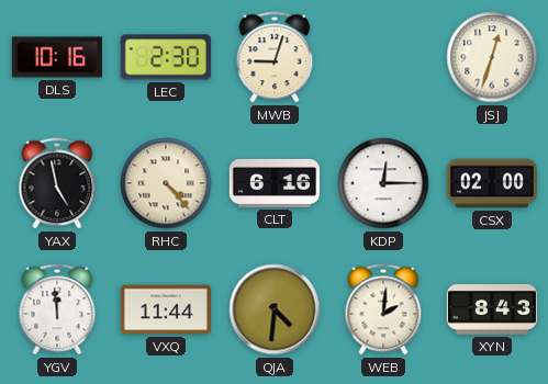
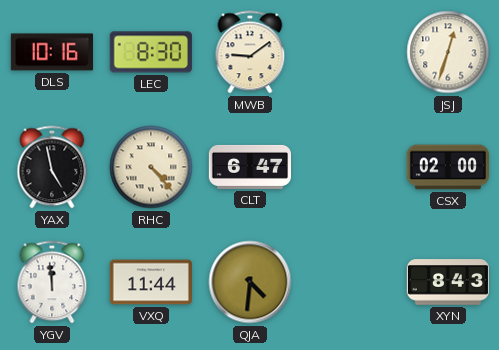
LEC: 2:30 -> 8:30 (151, 52)
MWB: 9:03 -> 9:09 (250, 52)
CLT: 6:16 -> 6:47 (249, 167)
KDP: 12:15 -> none (383, 183)
WEB: 2:01 -> none (383, 309)
